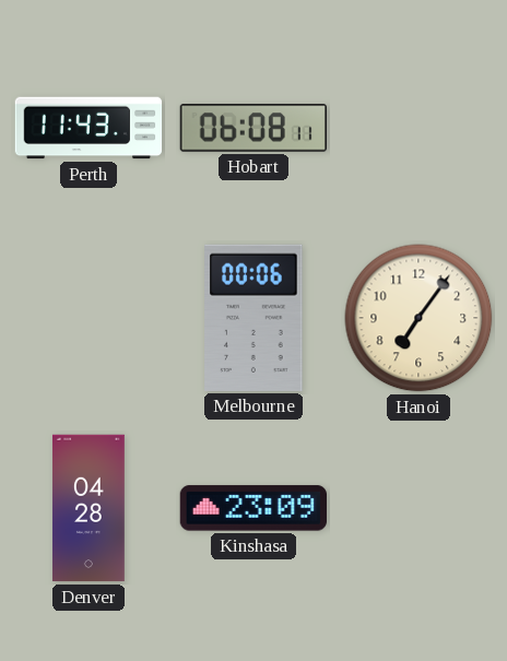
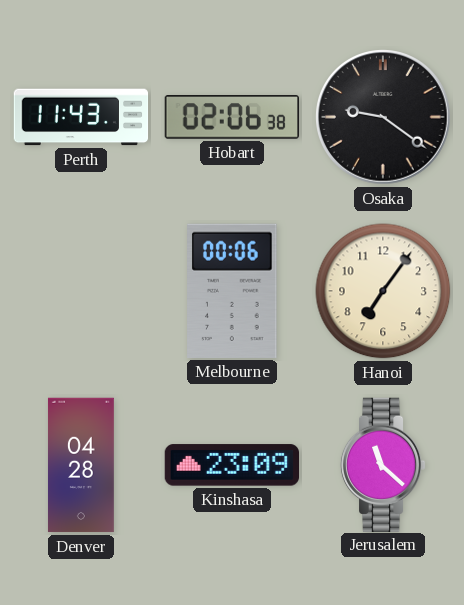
Hobart: 06:08 -> 02:06 (231, 117)
Osaka: none -> 9:21 (384, 117)
Jerusalem: none -> 11:22 (383, 464)
